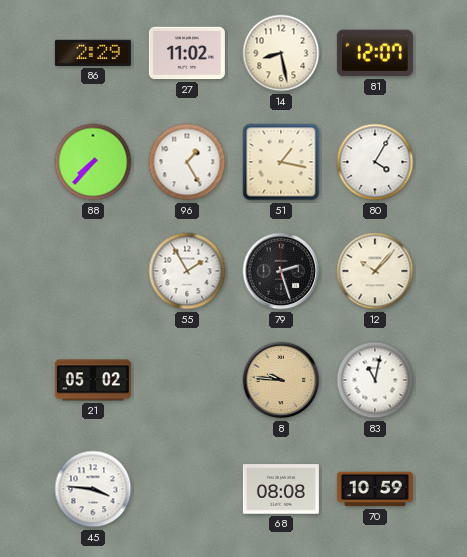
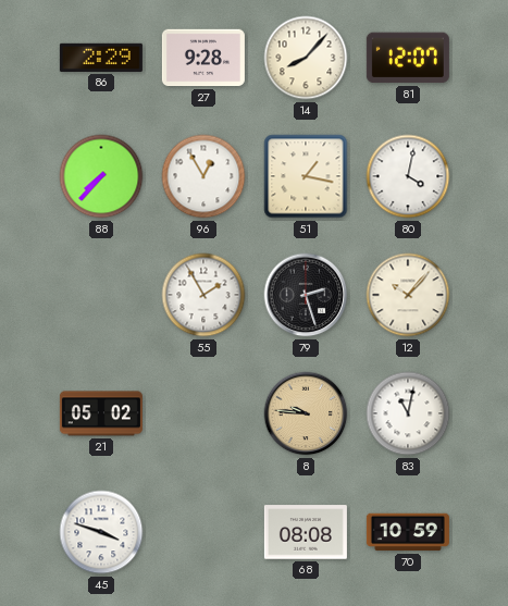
27: 11:02 -> 9:28 (203, 58)
14: 8:28 -> 8:07 (306, 58)
96: 1:25 -> 12:55 (203, 176)
80: 4:05 -> 4:02 (408, 176)
45: 3:46 -> 3:48 (101, 532)
